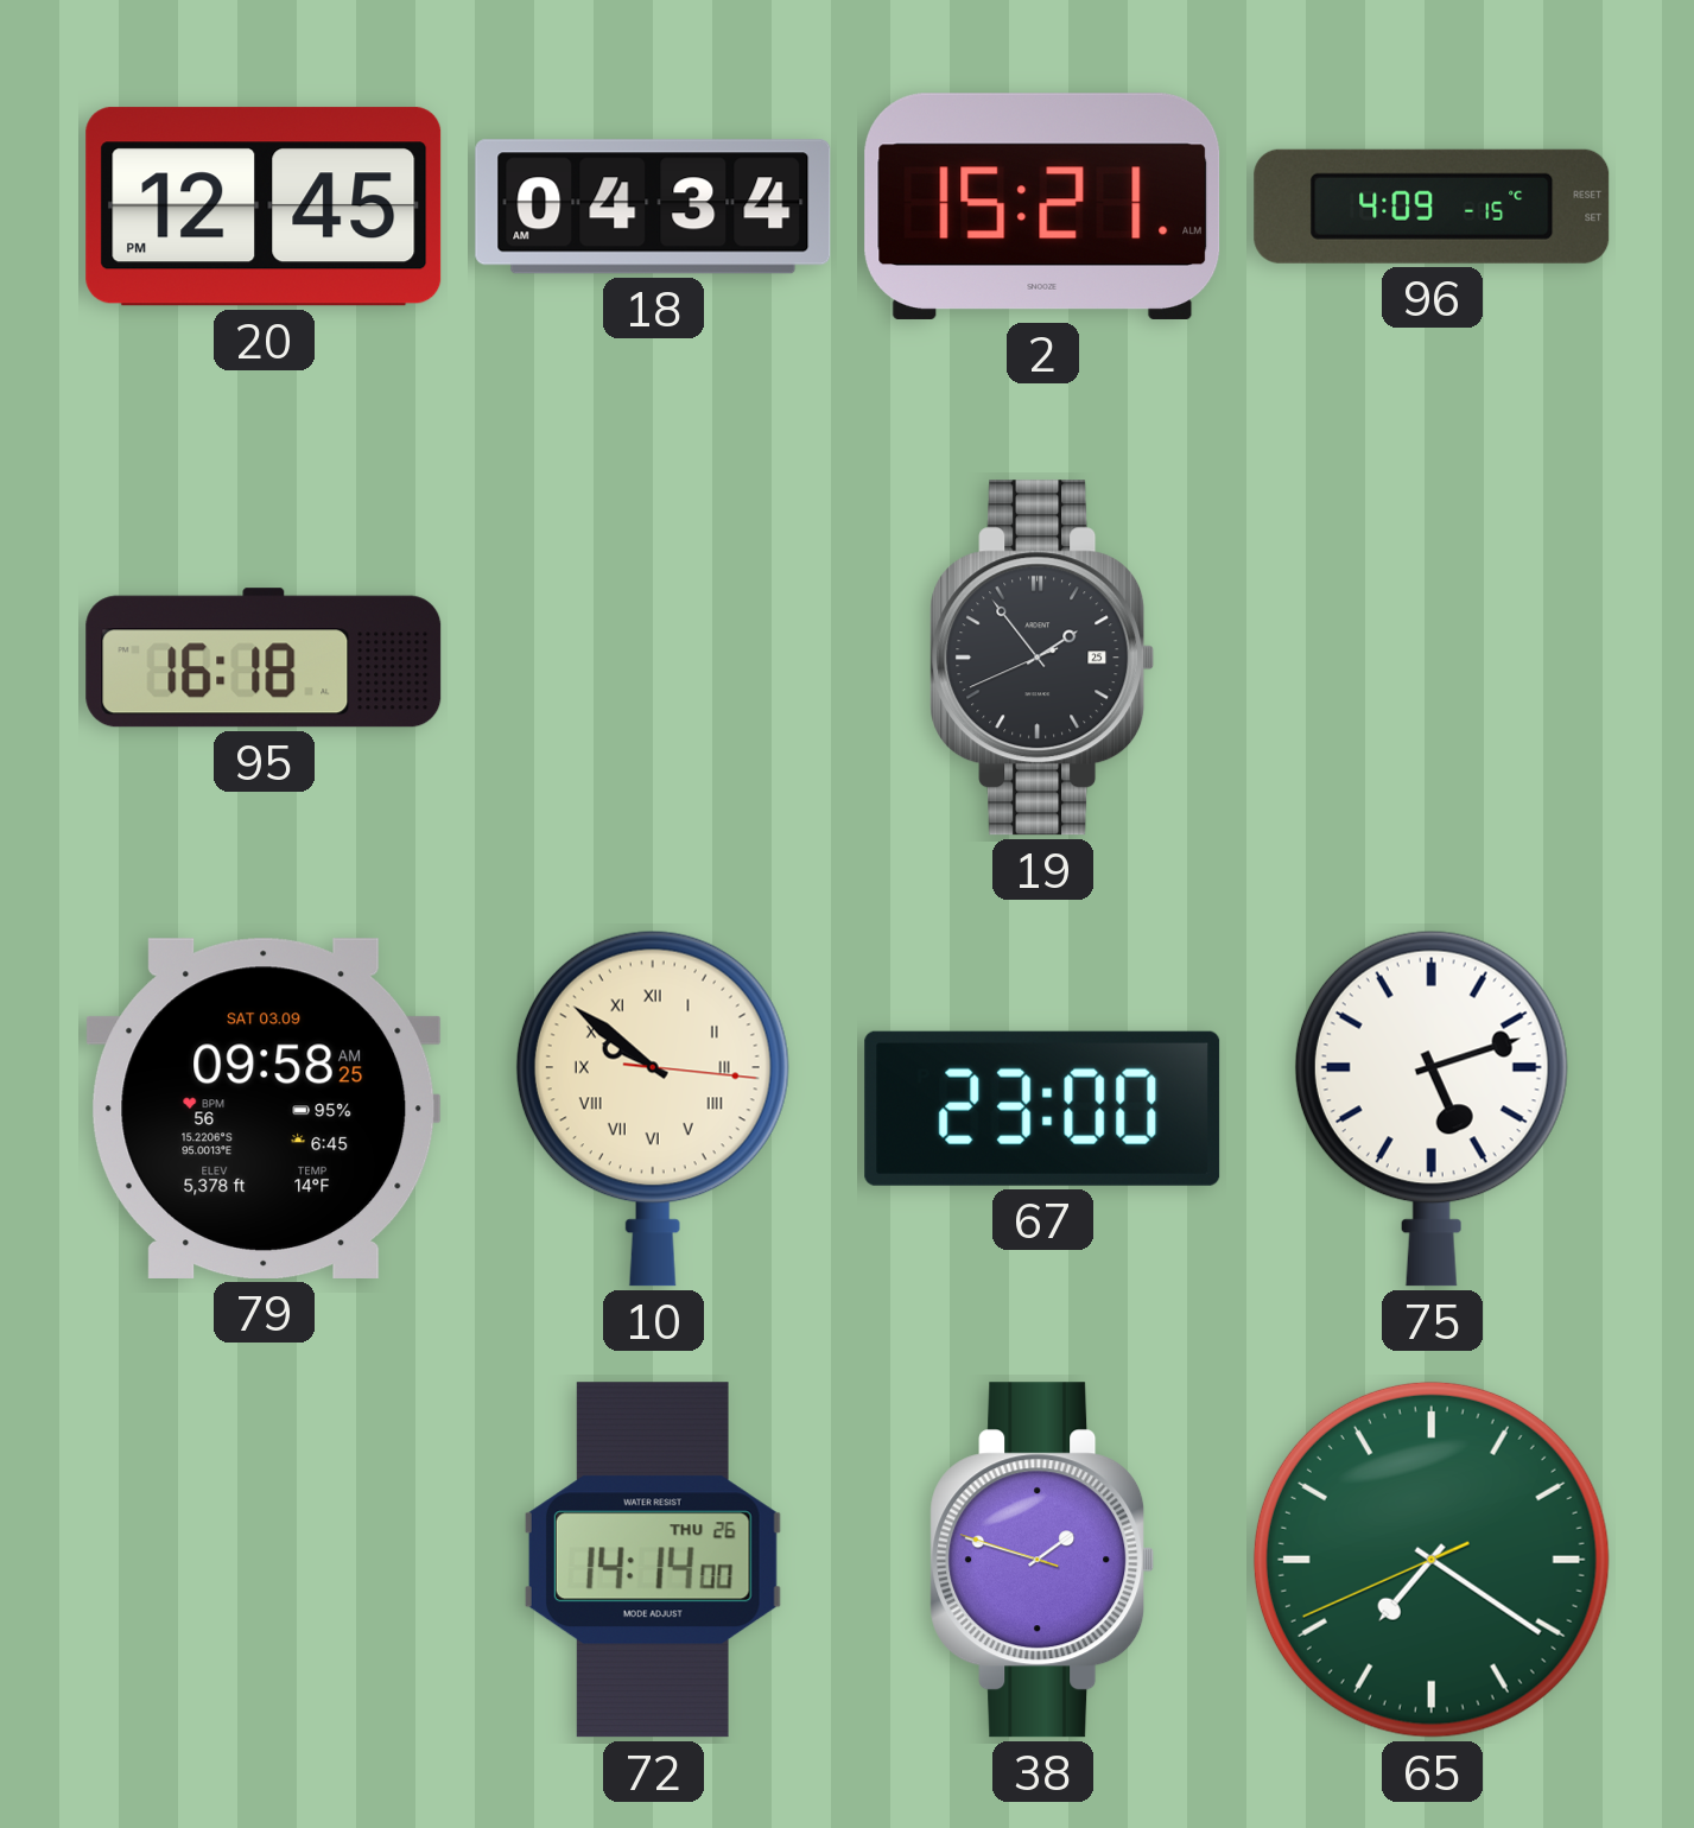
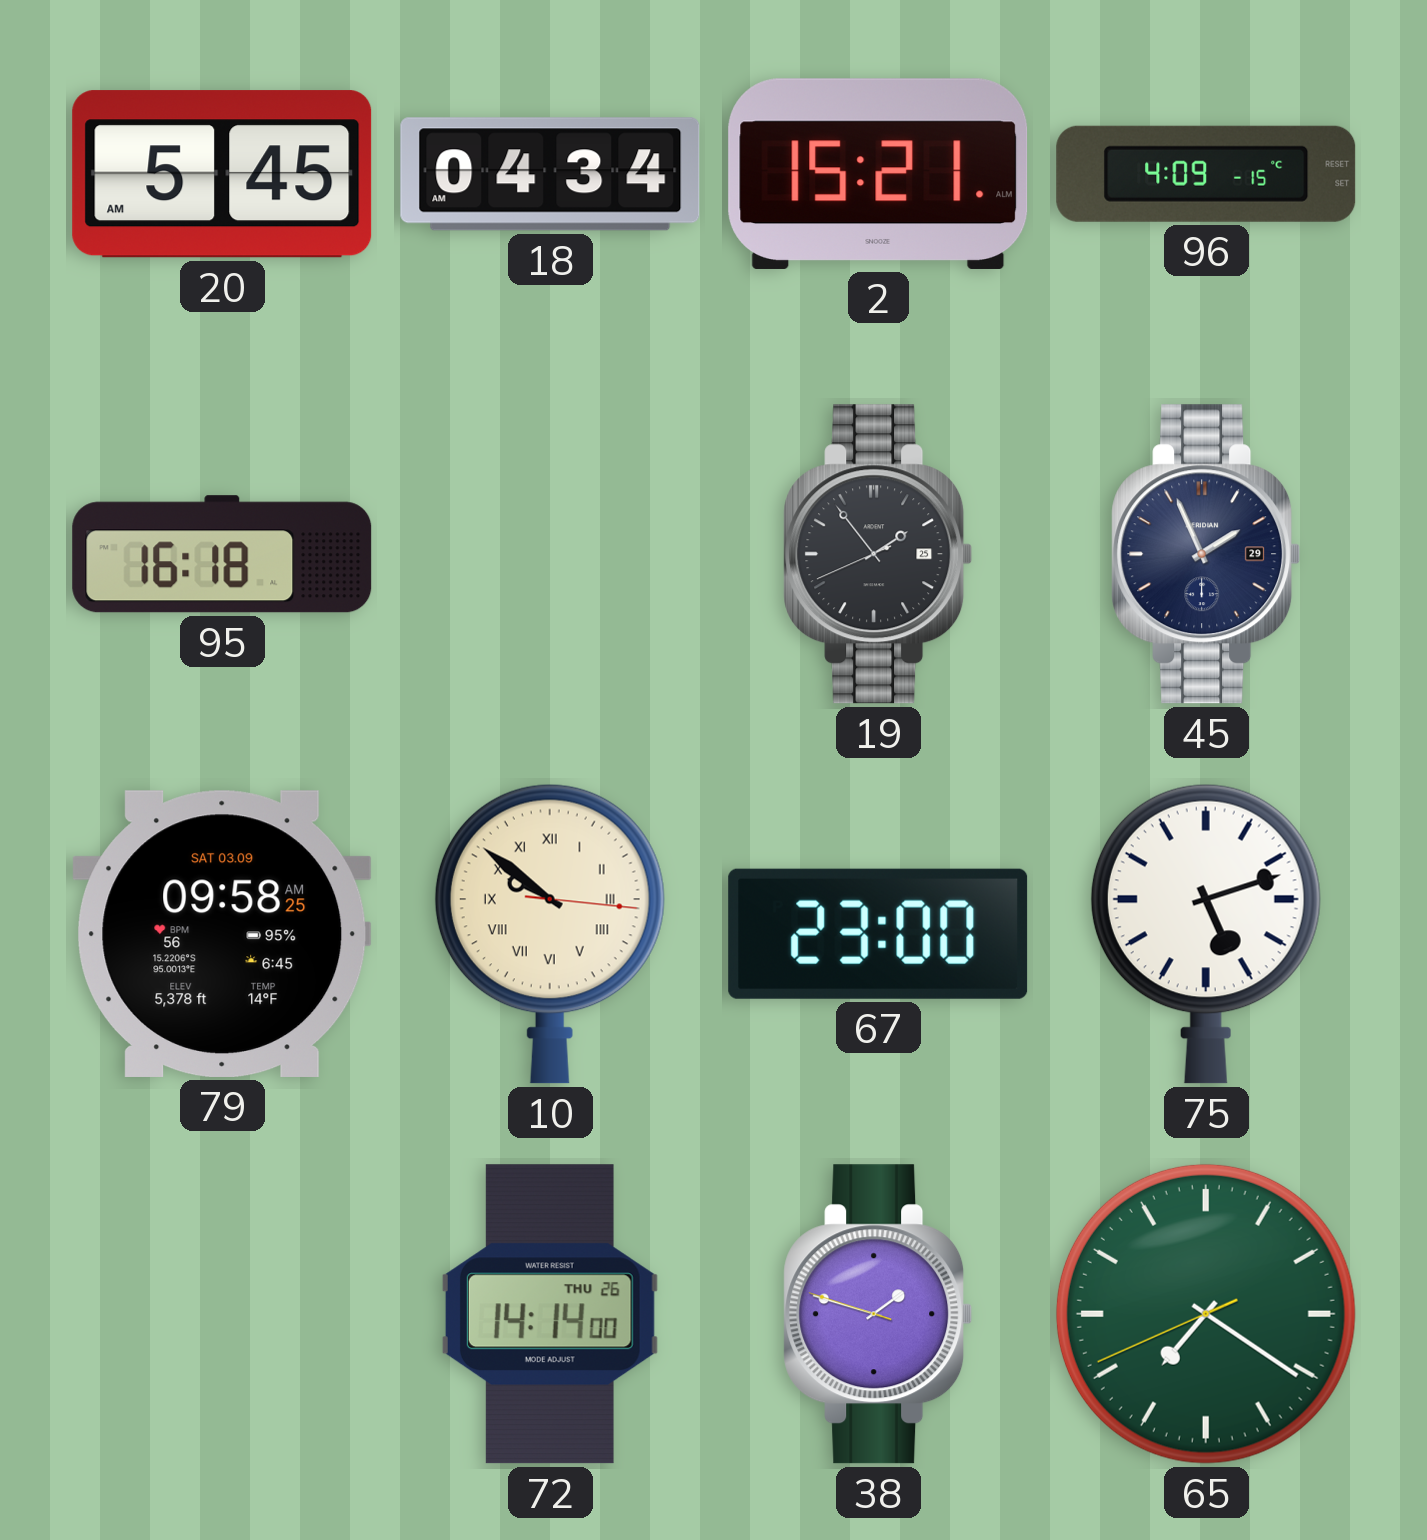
20: 12:45 -> 5:45 (222, 174)
45: none -> 1:56 (1206, 554)
